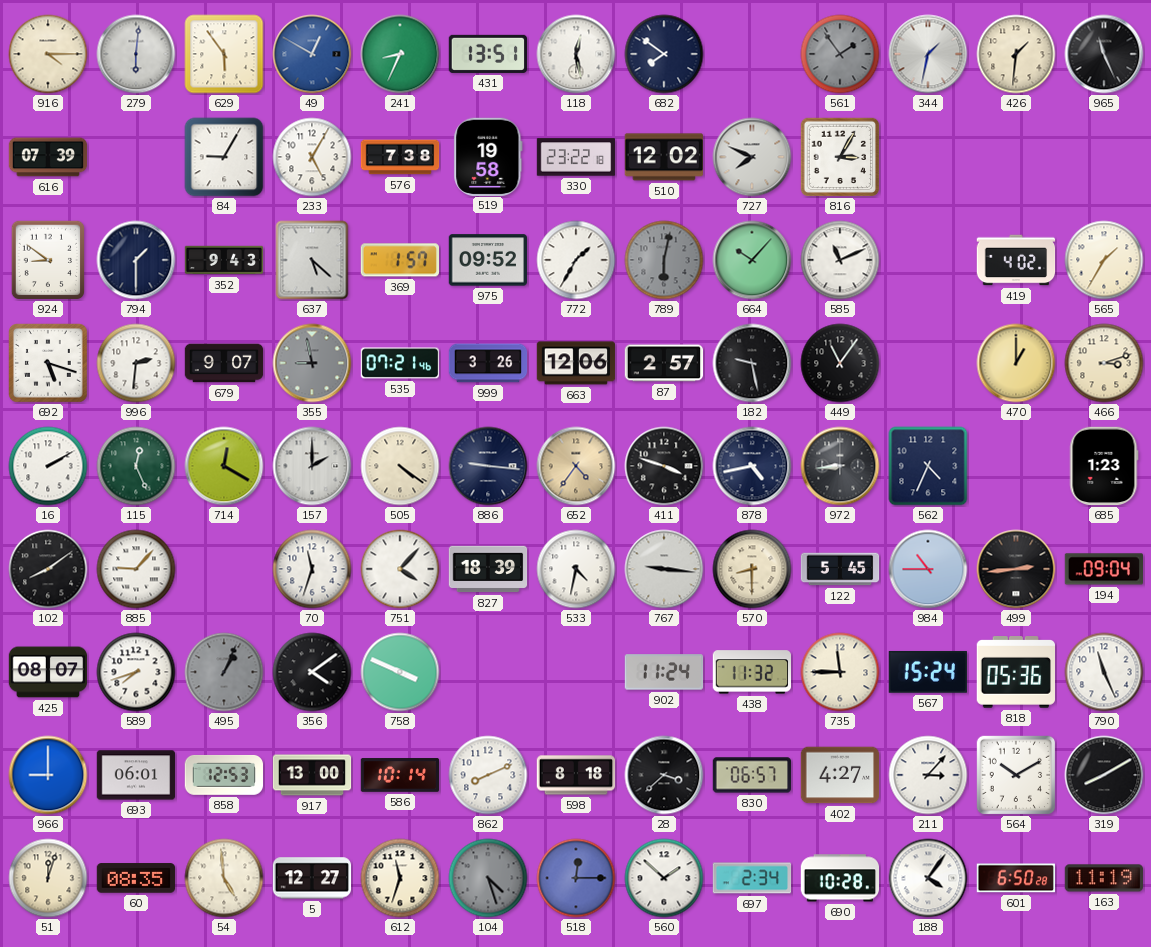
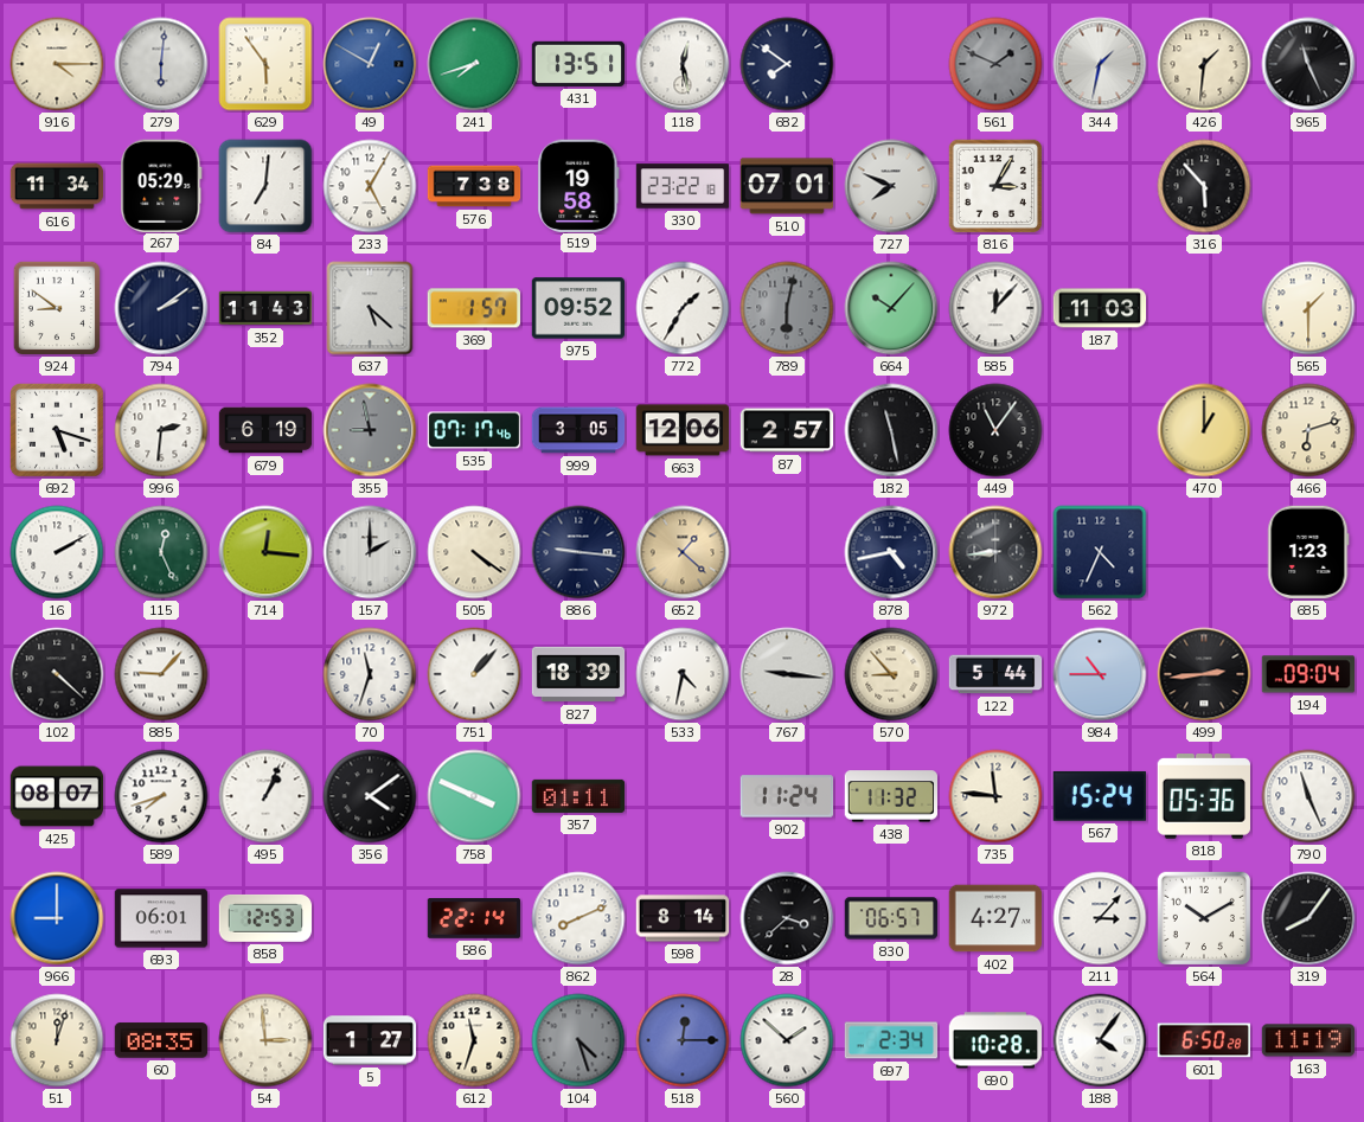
241: 8:34 -> 7:42 (474, 64)
561: 1:54 -> 1:49 (995, 64)
616: 07:39 -> 11:34 (57, 186)
267: none -> 05:29 (161, 185)
84: 9:05 -> 7:01 (265, 186)
510: 12:02 -> 07:01 (786, 186)
316: none -> 5:53 (1204, 186)
794: 1:30 -> 2:09 (161, 308)
352: 9:43 -> 11:43 (265, 308)
585: 11:11 -> 12:07 (995, 308)
187: none -> 11:03 (1100, 308)
419: 4:02 -> none (1016, 260)
565: 1:35 -> 1:30 (1308, 308)
679: 9:07 -> 6:19 (265, 430)
535: 07:21 -> 07:17 (474, 430)
999: 3:26 -> 3:05 (578, 430)
182: 9:28 -> 11:28 (891, 430)
466: 3:12 -> 6:12 (1308, 430)
714: 12:20 -> 12:16 (265, 552)
652: 4:36 -> 1:22 (683, 552)
411: 3:48 -> none (664, 466)
102: 8:09 -> 4:22 (57, 674)
751: 4:07 -> 1:07 (474, 674)
570: 8:30 -> 8:53 (891, 674)
122: 5:45 -> 5:44 (995, 674)
495 dial: grey -> white (265, 796)
357: none -> 01:11 (578, 796)
735: 11:45 -> 11:46 (995, 796)
917: 13:00 -> none (312, 775)
586: 10:14 -> 22:14 (474, 918)
598: 8:18 -> 8:14 (683, 918)
319: 8:10 -> 8:06 (1308, 918)
54: 4:59 -> 2:59 (265, 1040)
5: 12:27 -> 1:27 (370, 1040)
